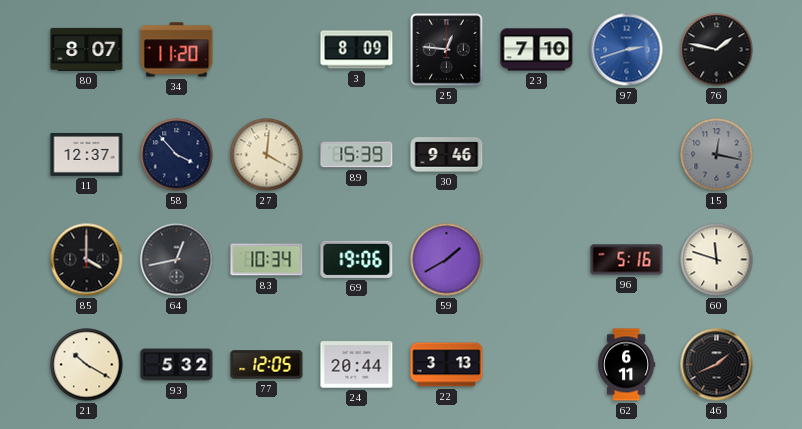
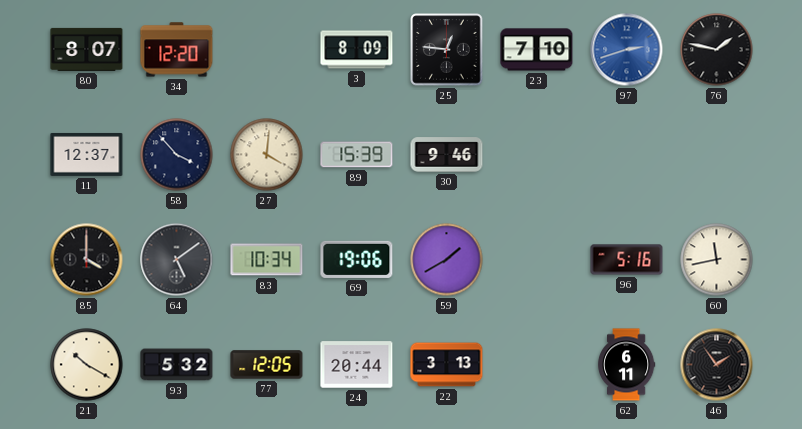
34: 11:20 -> 12:20 (177, 50)
15: 12:17 -> none (717, 155)
64: 12:43 -> 5:09 (177, 260)
60: 11:48 -> 11:43 (717, 260)
46: 1:41 -> 1:54 (717, 365)
